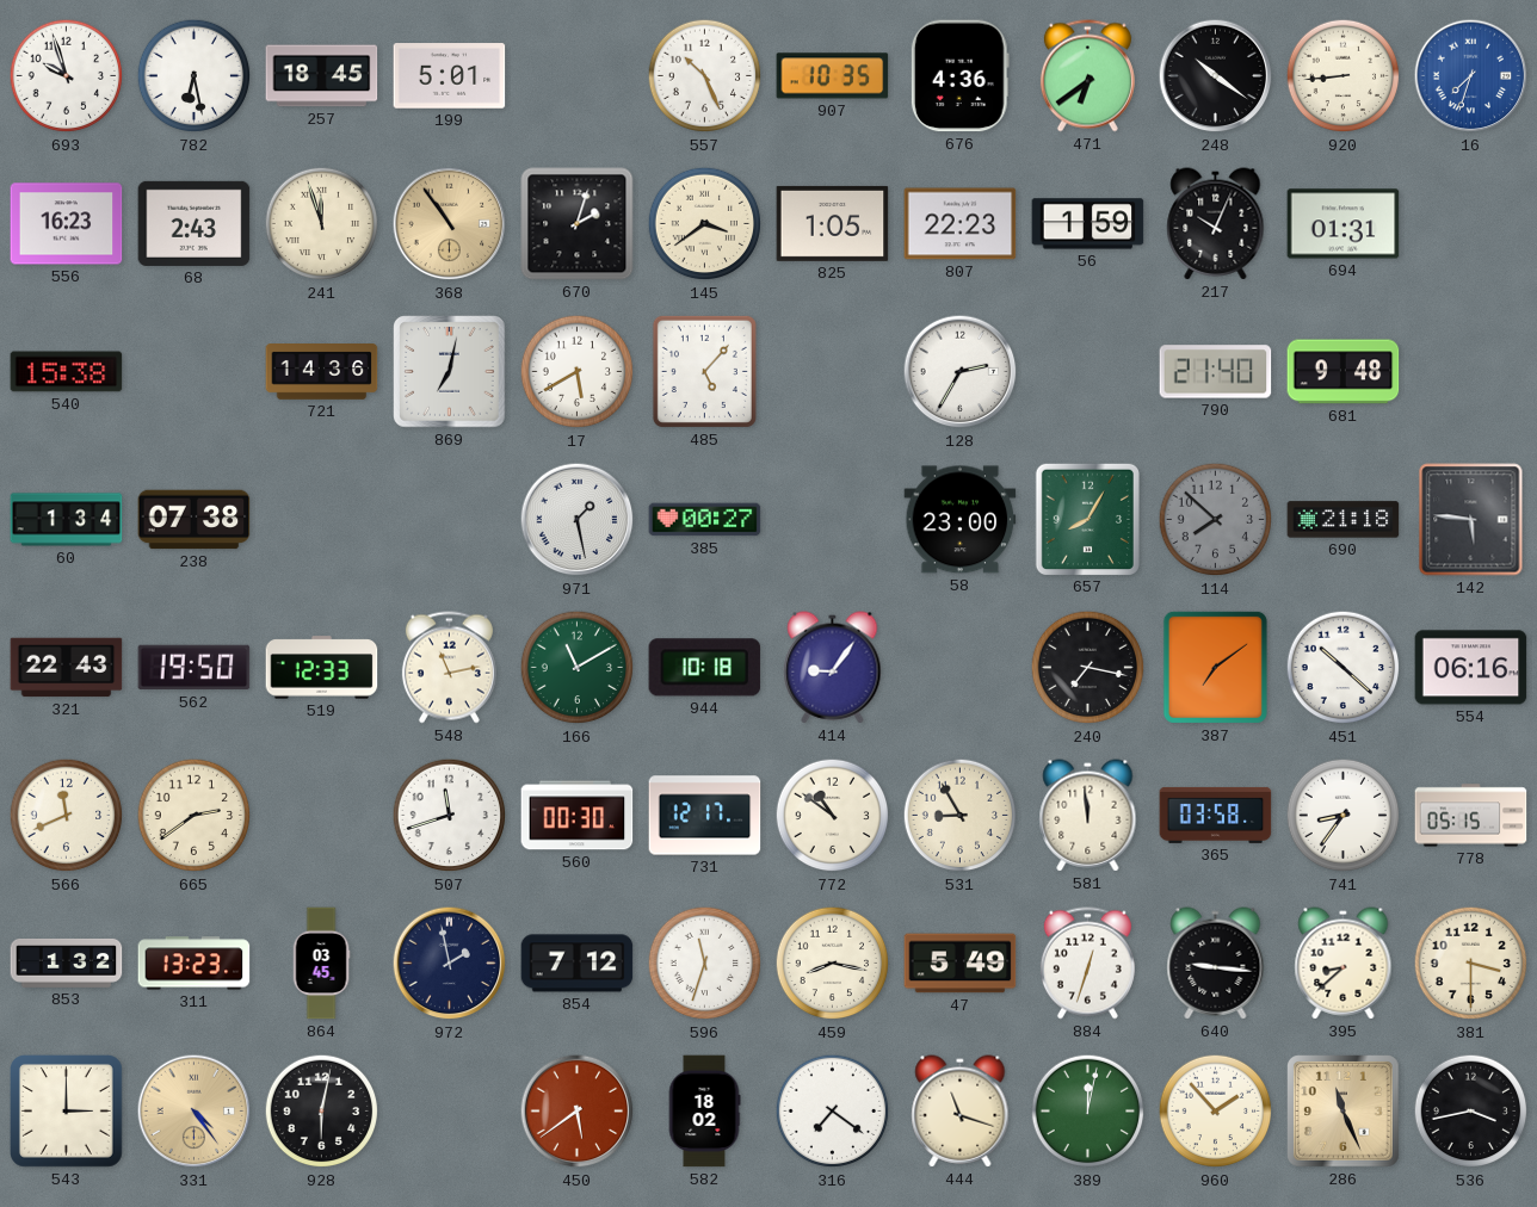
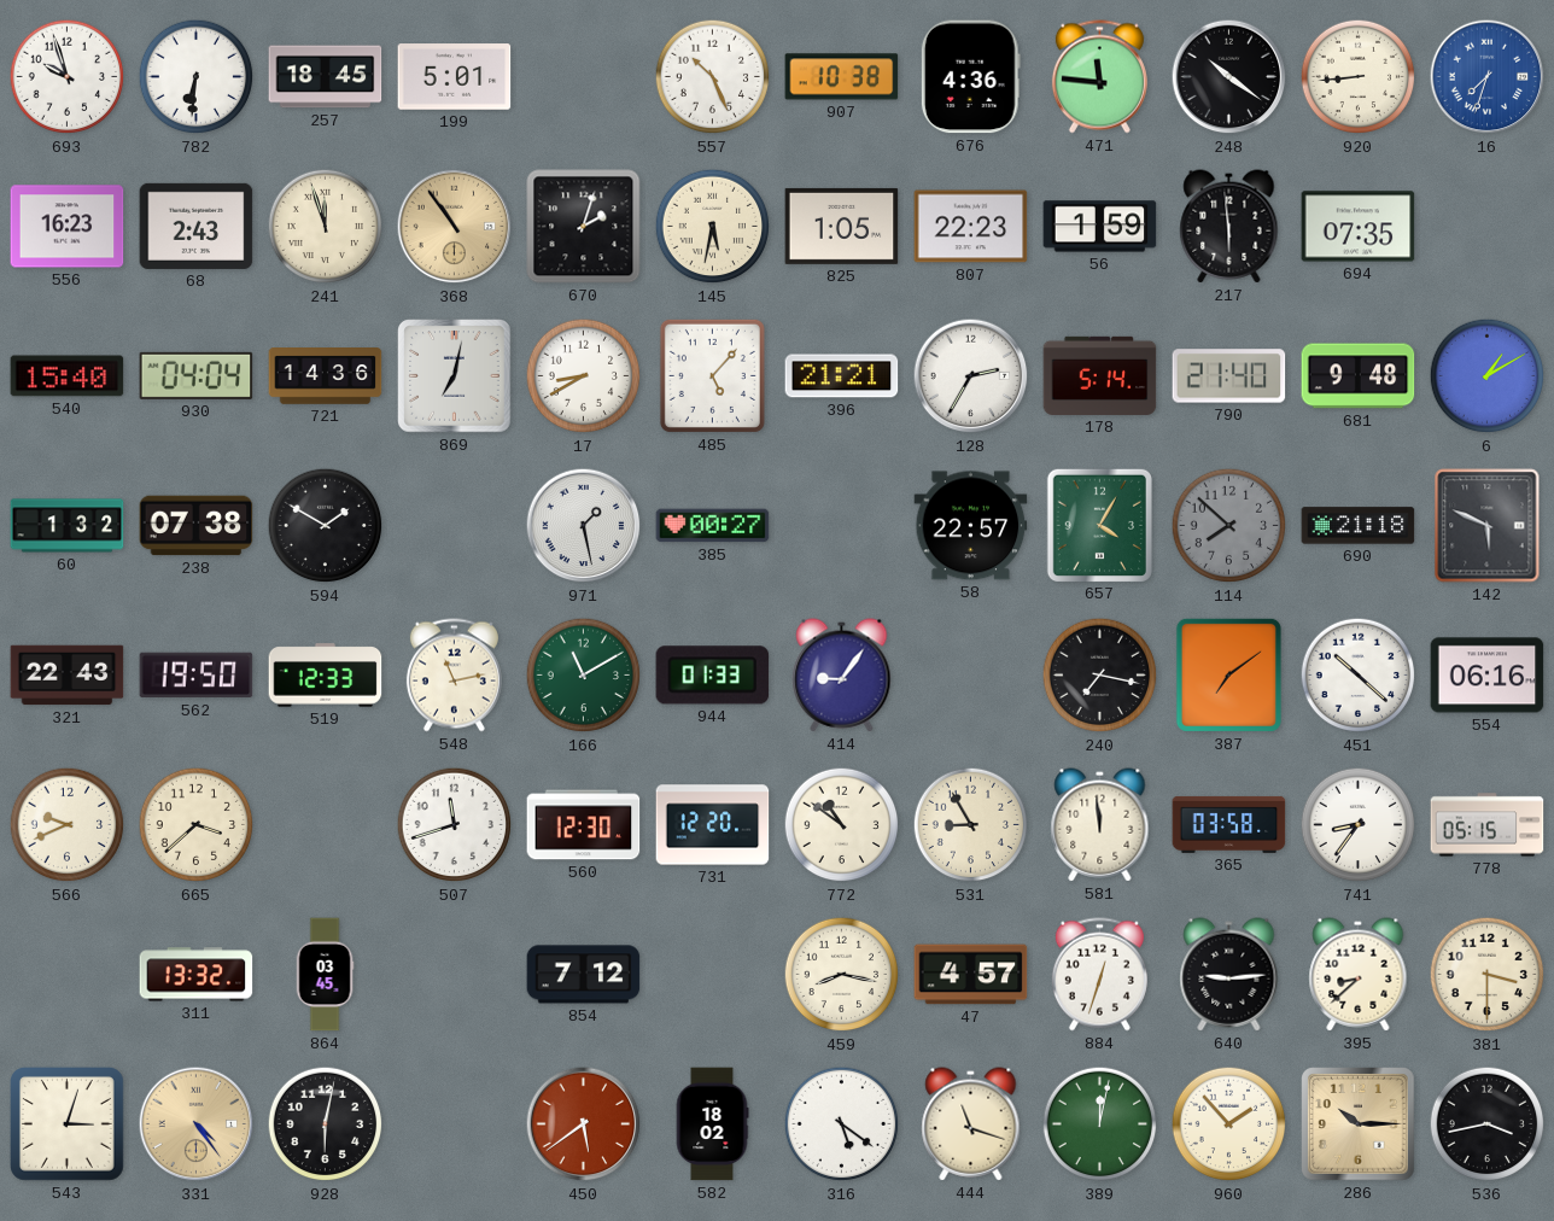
782: 6:28 -> 6:31 (197, 77)
907: 10:35 -> 10:38 (842, 77)
471: 6:39 -> 11:46 (1099, 77)
145: 3:39 -> 5:32 (713, 227)
217: 10:04 -> 5:59 (1229, 227)
694: 01:31 -> 07:35 (1359, 227)
540: 15:38 -> 15:40 (68, 376)
930: none -> 04:04 (197, 375)
17: 5:40 -> 8:40 (584, 376)
396: none -> 21:21 (842, 376)
178: none -> 5:14 (1100, 375)
6: none -> 1:10 (1488, 376)
60: 1:34 -> 1:32 (68, 526)
594: none -> 1:50 (326, 526)
58: 23:00 -> 22:57 (971, 526)
657: 8:05 -> 4:05 (1099, 525)
142: 5:46 -> 5:49 (1488, 526)
944: 10:18 -> 01:33 (713, 676)
566: 11:41 -> 9:41 (68, 825)
665: 2:39 -> 3:38 (197, 825)
560: 00:30 -> 12:30 (584, 825)
731: 12:17 -> 12:20 (713, 825)
853: 1:32 -> none (67, 964)
311: 13:23 -> 13:32 (197, 975)
972: 1:58 -> none (450, 964)
596: 11:33 -> none (705, 964)
47: 5:49 -> 4:57 (971, 975)
640: 9:16 -> 9:14 (1229, 975)
543: 3:00 -> 3:03 (68, 1124)
316: 7:21 -> 5:21 (842, 1124)
286: 11:26 -> 10:15 (1359, 1124)
